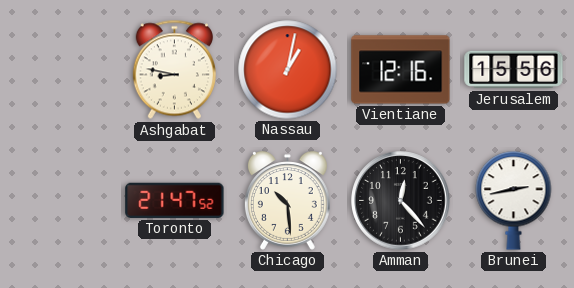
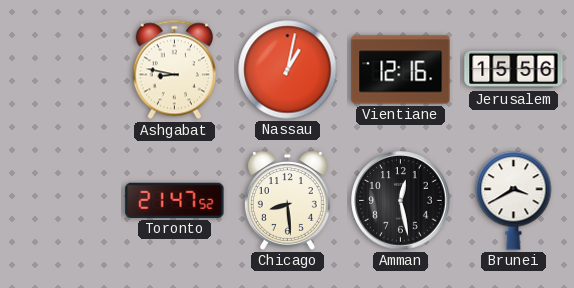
Chicago: 10:29 -> 8:29 (287, 201)
Amman: 12:23 -> 12:28 (401, 201)
Brunei: 2:43 -> 3:40 (514, 201)
